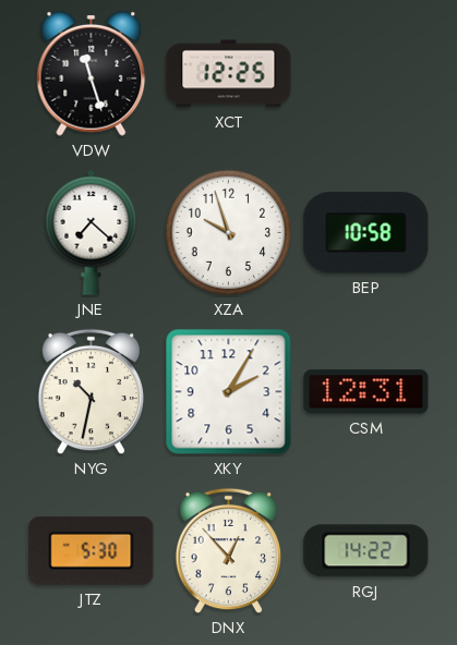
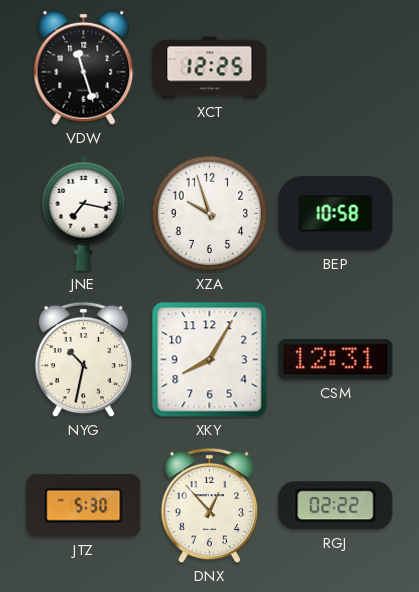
JNE: 7:22 -> 7:17 (84, 213)
XKY: 2:05 -> 8:05 (210, 360)
RGJ: 14:22 -> 02:22 (336, 506)
